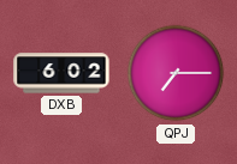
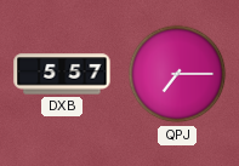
DXB: 6:02 -> 5:57 (62, 74)
